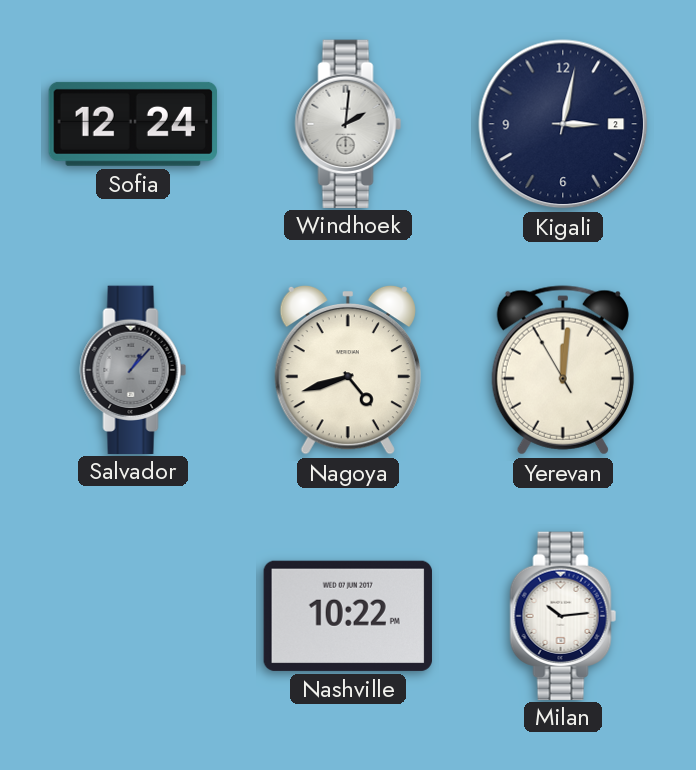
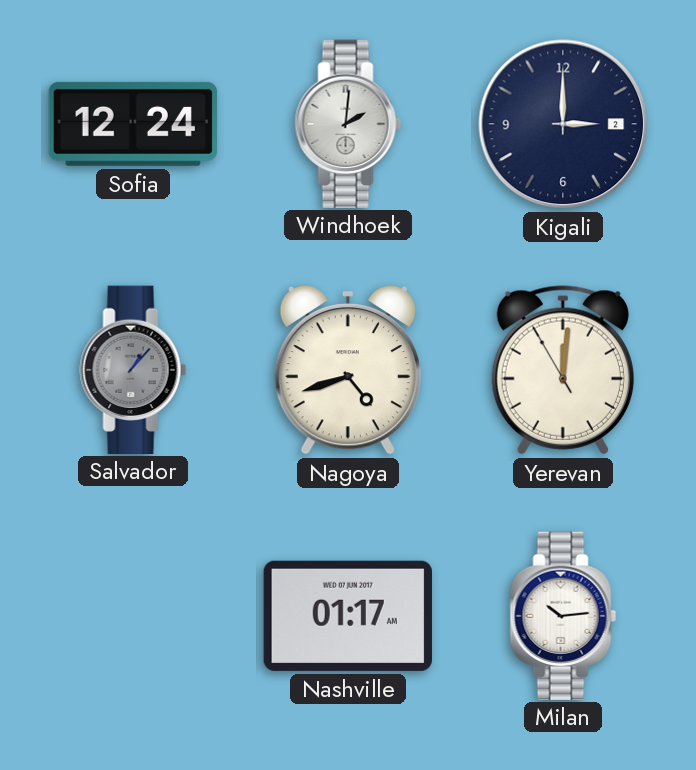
Kigali: 3:02 -> 3:00 (563, 124)
Nashville: 10:22 -> 01:17 (348, 616)
